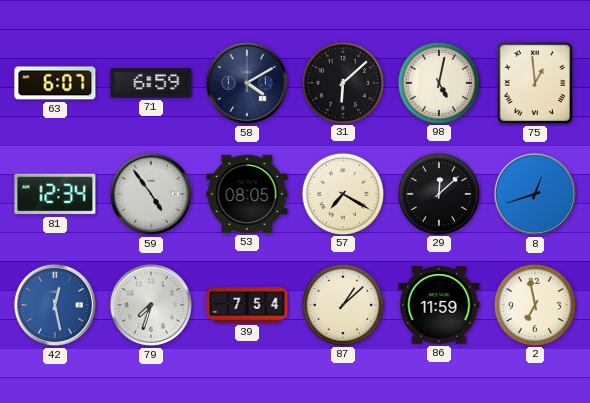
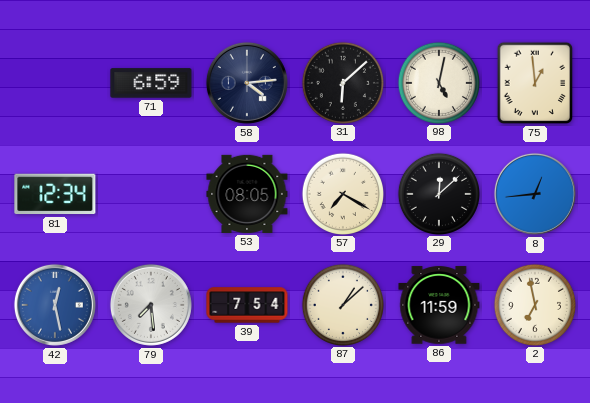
63: 6:07 -> none (55, 83)
58: 4:10 -> 4:14 (247, 83)
59: 4:54 -> none (151, 194)
8: 12:42 -> 12:44 (535, 194)
79: 7:33 -> 7:29 (151, 305)
